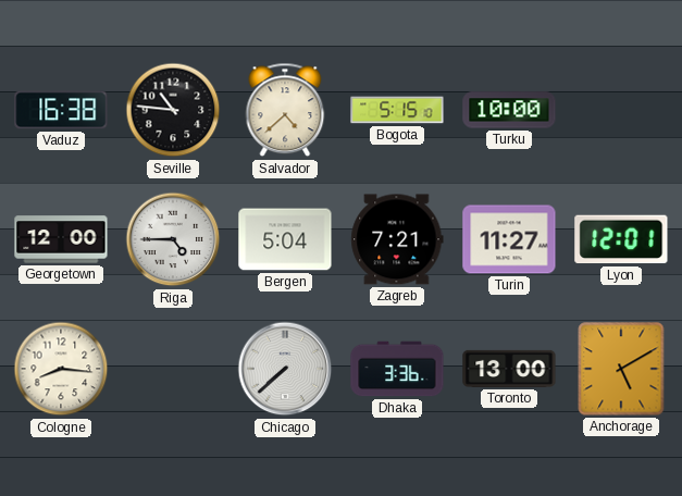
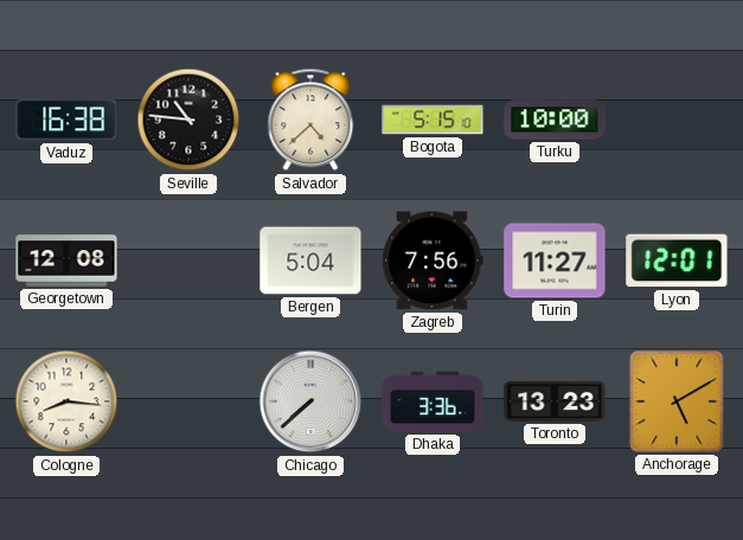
Georgetown: 12:00 -> 12:08 (66, 261)
Riga: 4:45 -> none (173, 239)
Zagreb: 7:21 -> 7:56 (433, 261)
Toronto: 13:00 -> 13:23 (555, 401)
